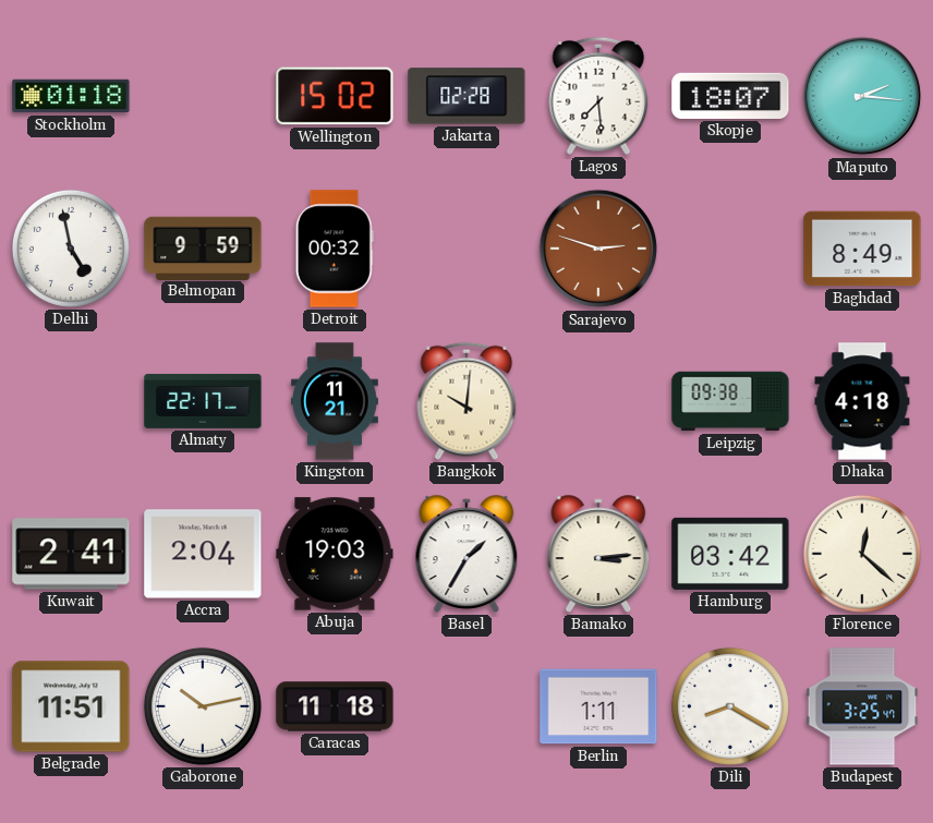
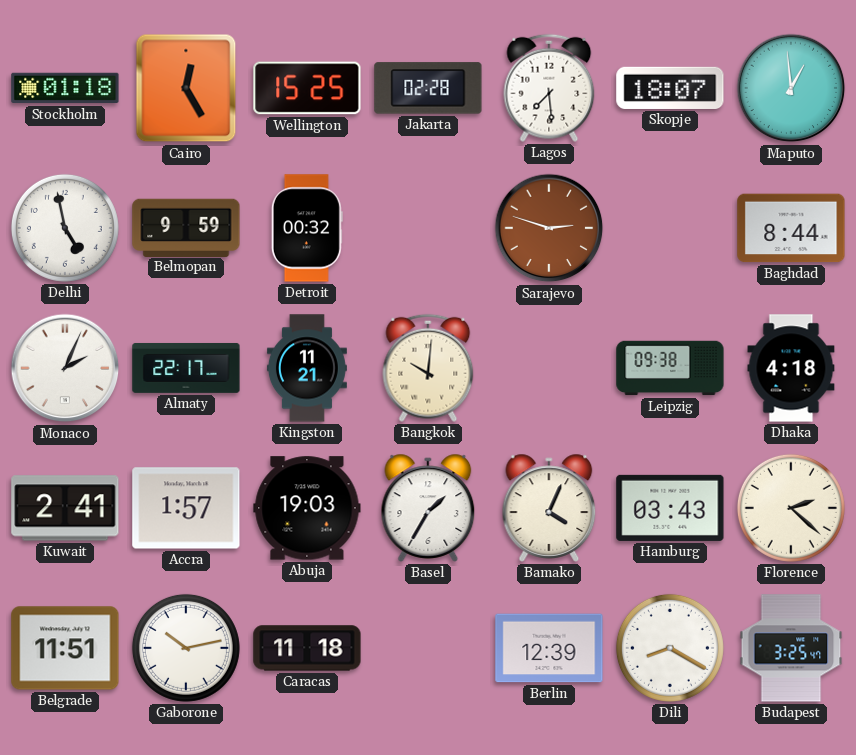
Cairo: none -> 12:25 (186, 88)
Wellington: 15:02 -> 15:25 (307, 88)
Maputo: 2:16 -> 12:59 (791, 88)
Baghdad: 8:49 -> 8:44 (791, 228)
Monaco: none -> 2:04 (65, 368)
Accra: 2:04 -> 1:57 (186, 508)
Bamako: 3:14 -> 4:04 (549, 508)
Hamburg: 03:42 -> 03:43 (670, 508)
Florence: 12:22 -> 2:22 (791, 508)
Berlin: 1:11 -> 12:39 (549, 648)
